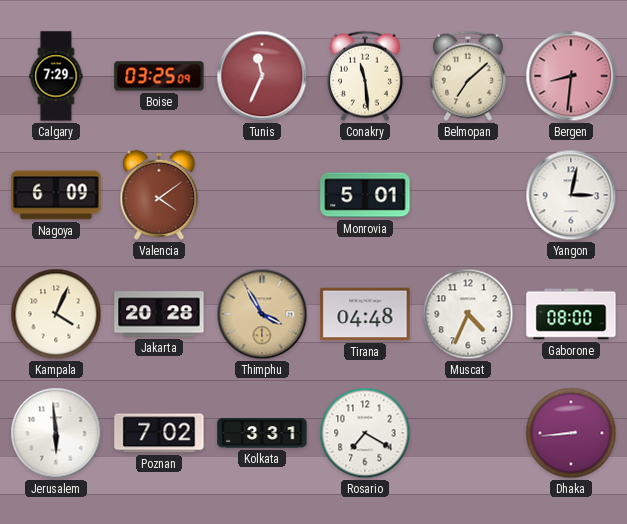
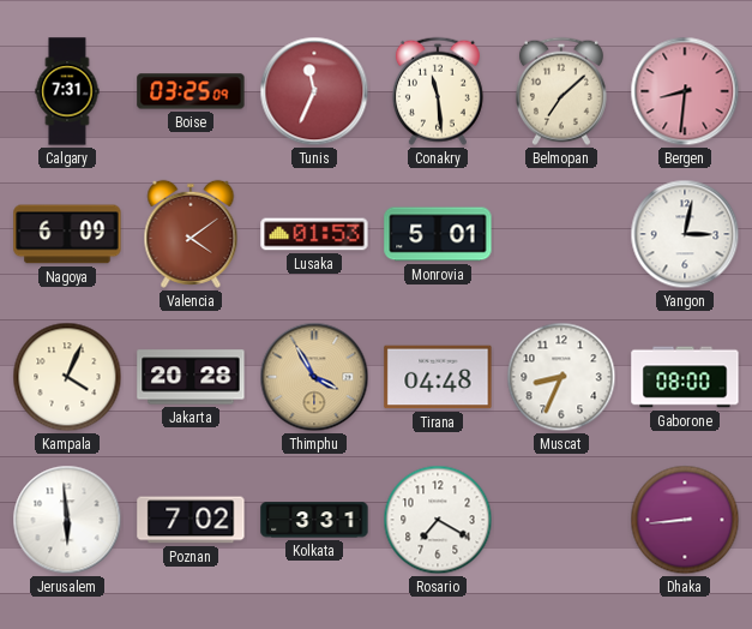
Calgary: 7:29 -> 7:31 (67, 91)
Lusaka: none -> 01:53 (314, 234)
Muscat: 4:34 -> 8:34 (561, 377)
